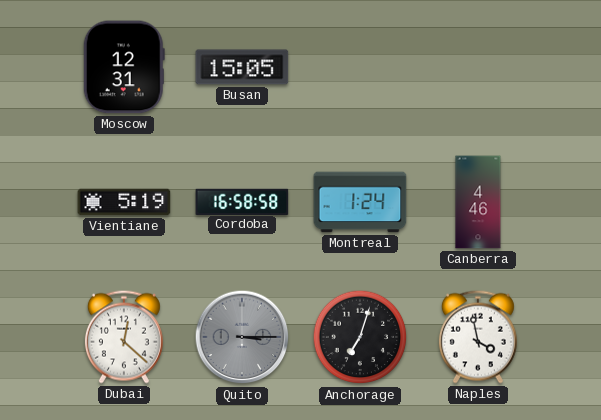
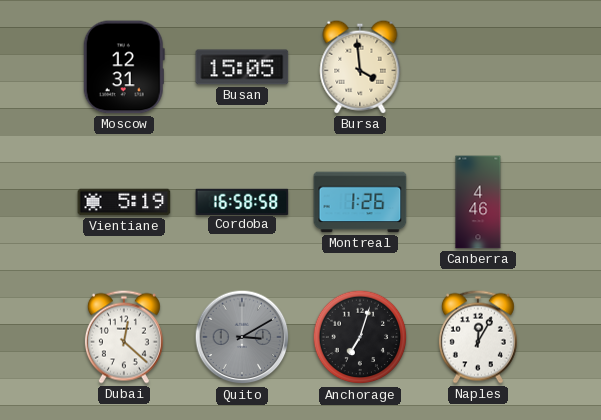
Bursa: none -> 3:59 (360, 67)
Montreal: 1:24 -> 1:26 (360, 202)
Quito: 3:15 -> 3:10 (242, 337)
Naples: 3:58 -> 12:05 (478, 337)
